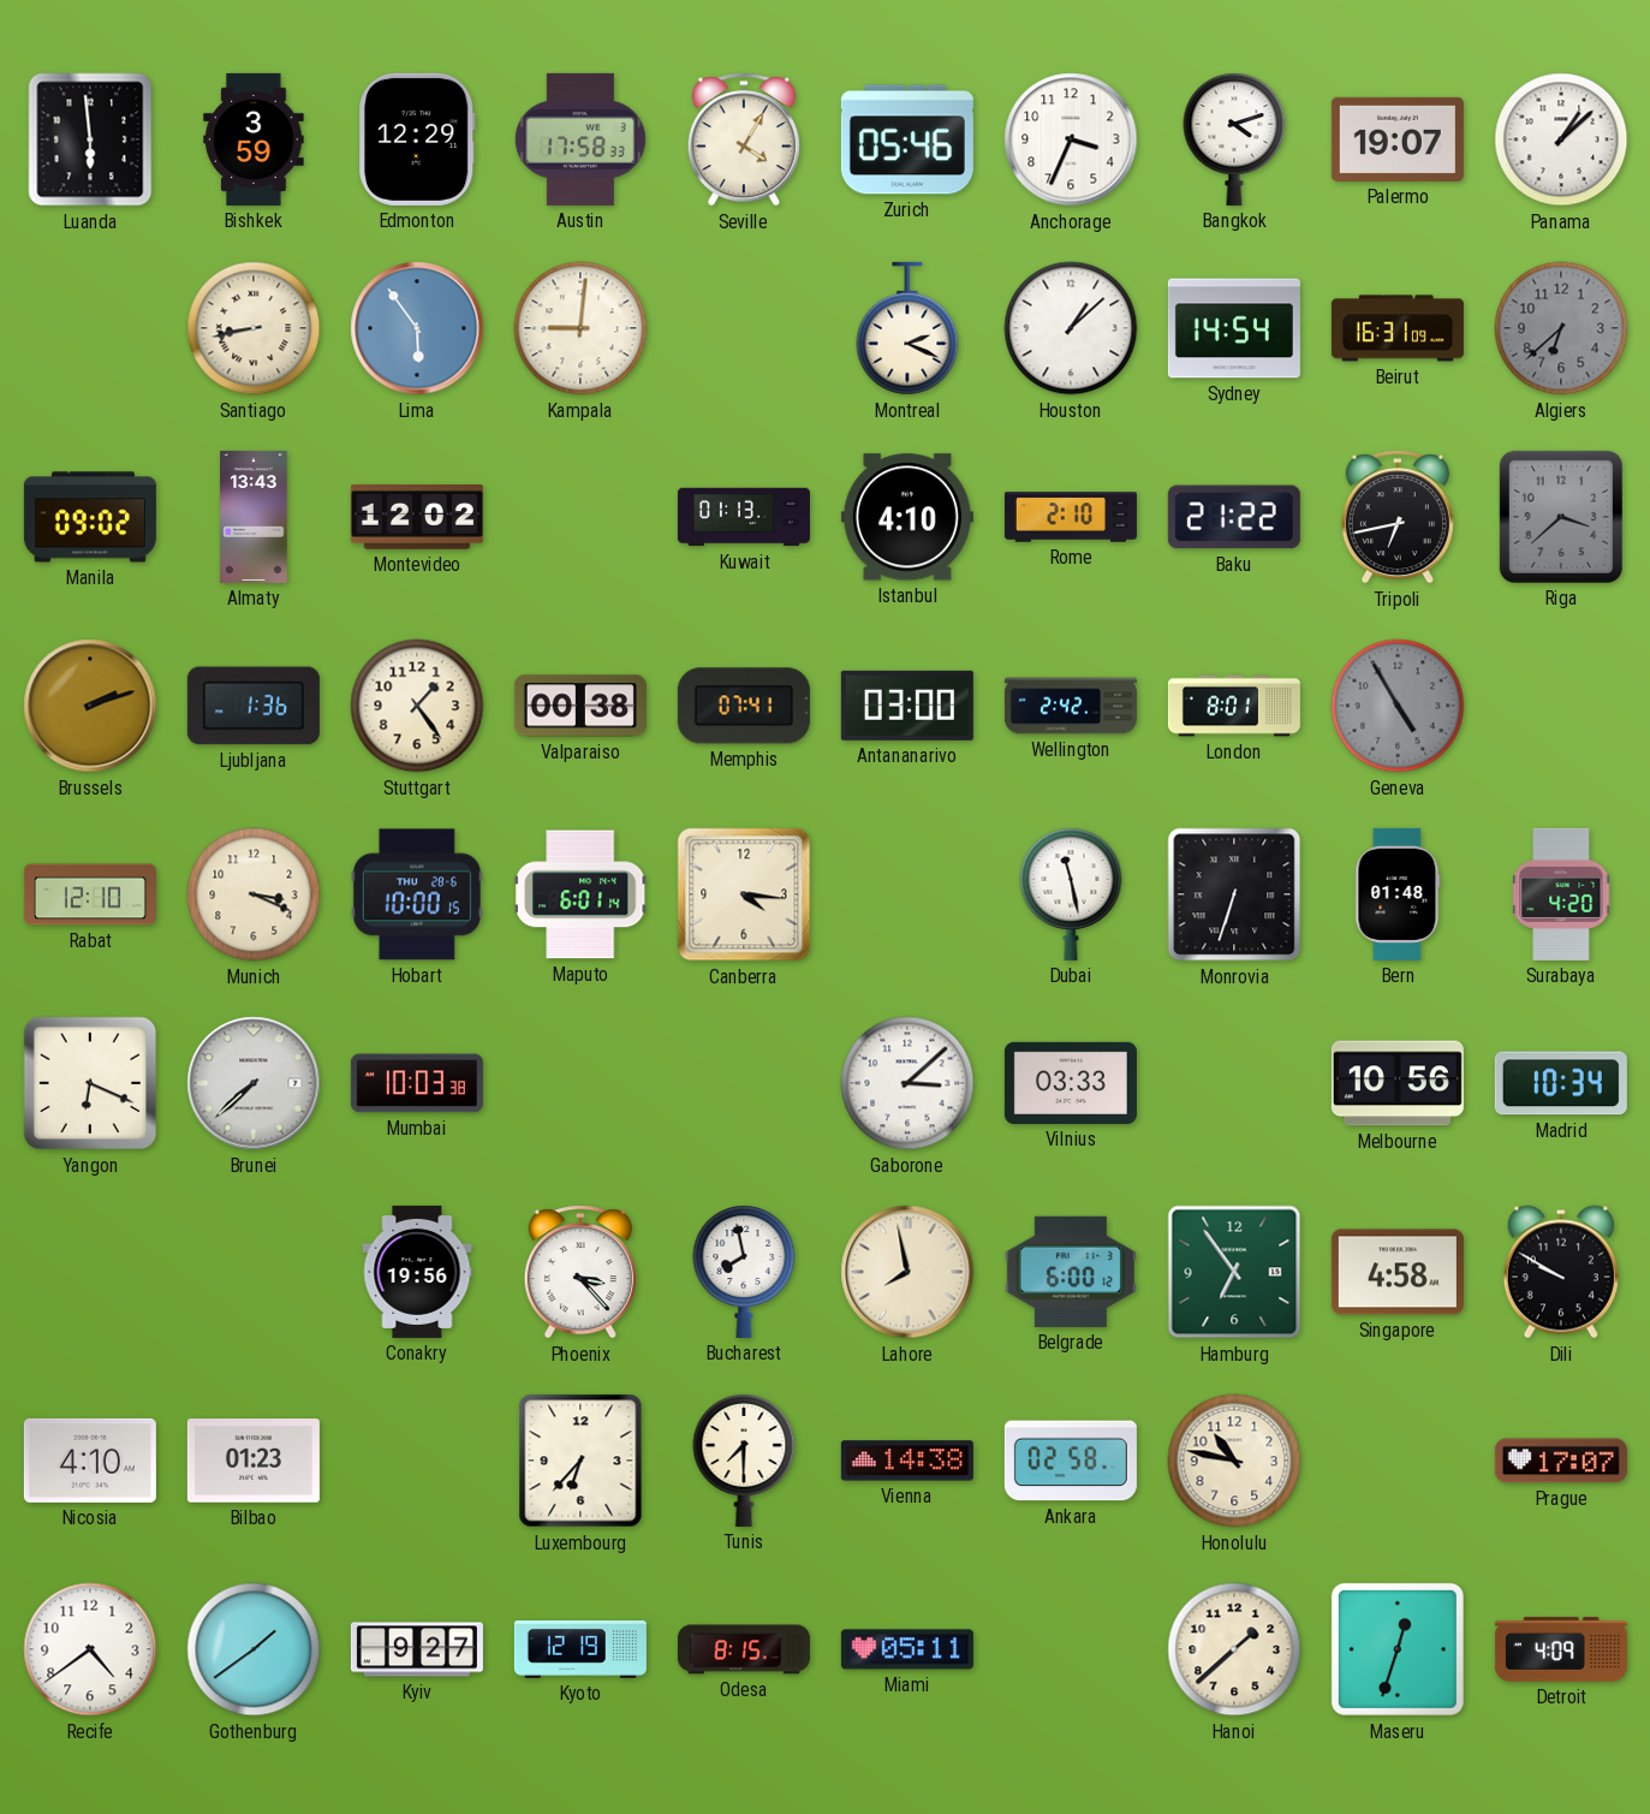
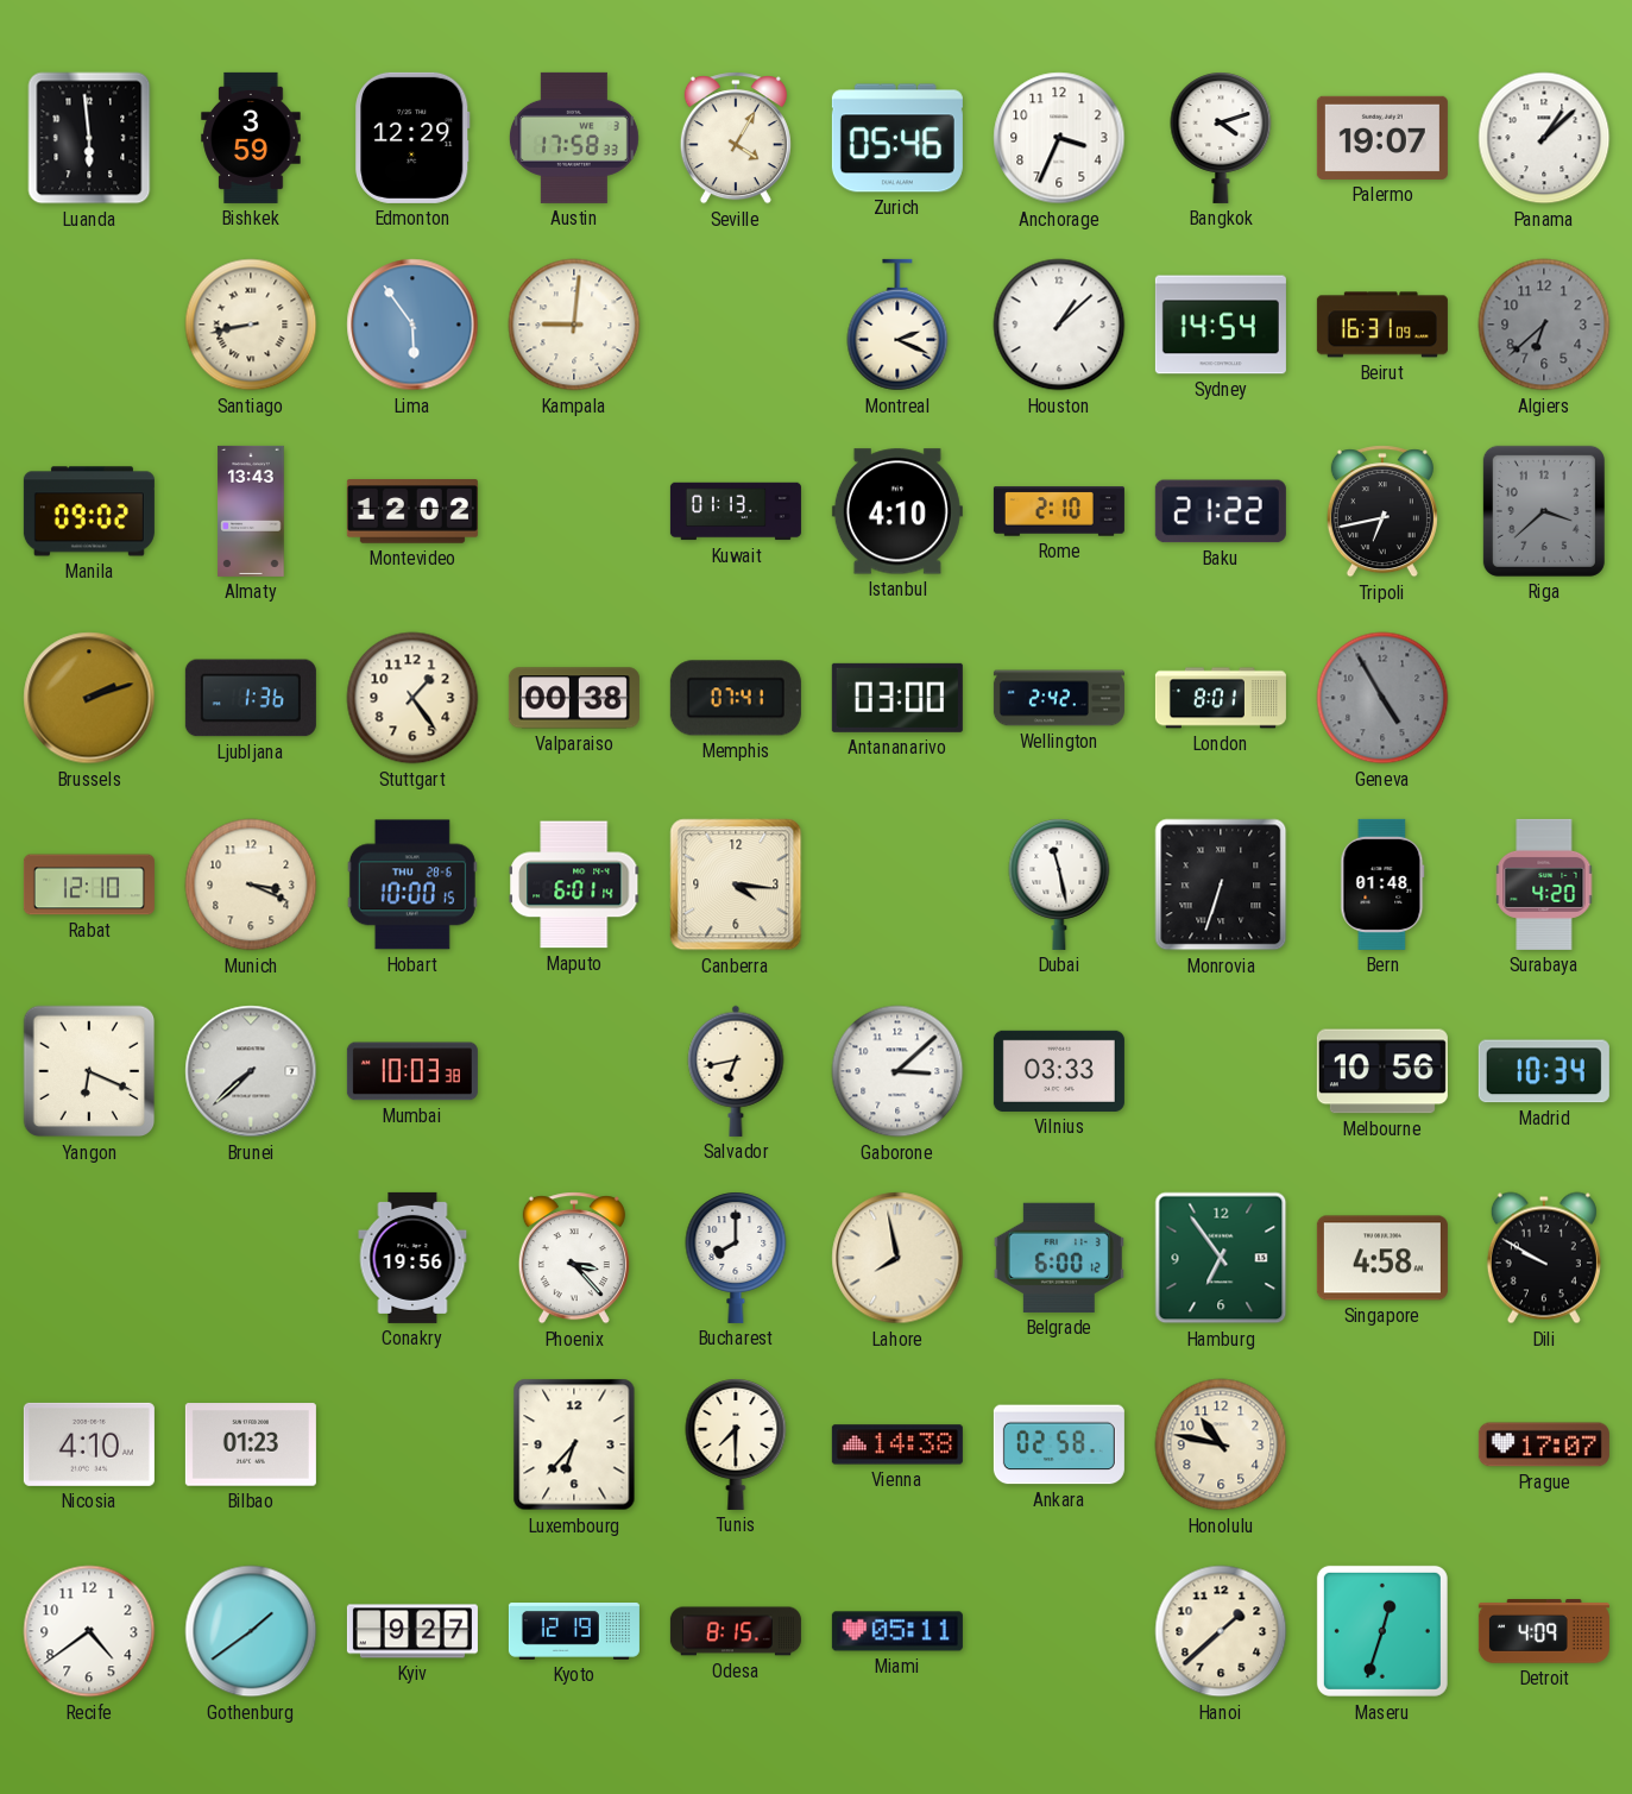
Salvador: none -> 6:43 (736, 1071)
Bucharest: 7:58 -> 8:00 (736, 1258)
